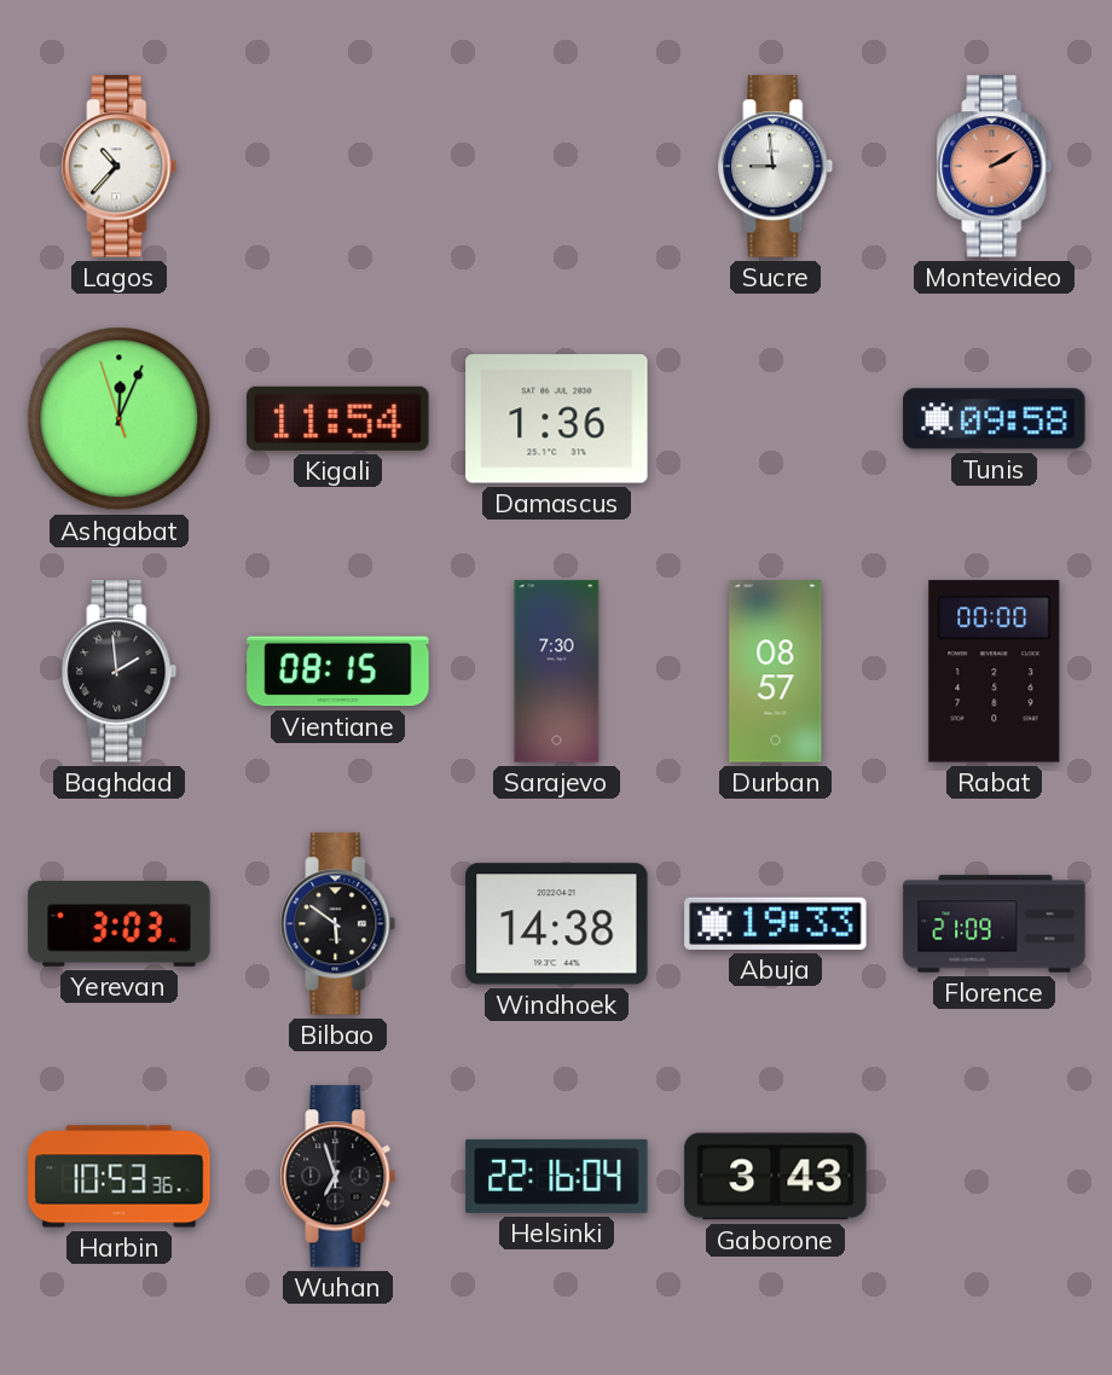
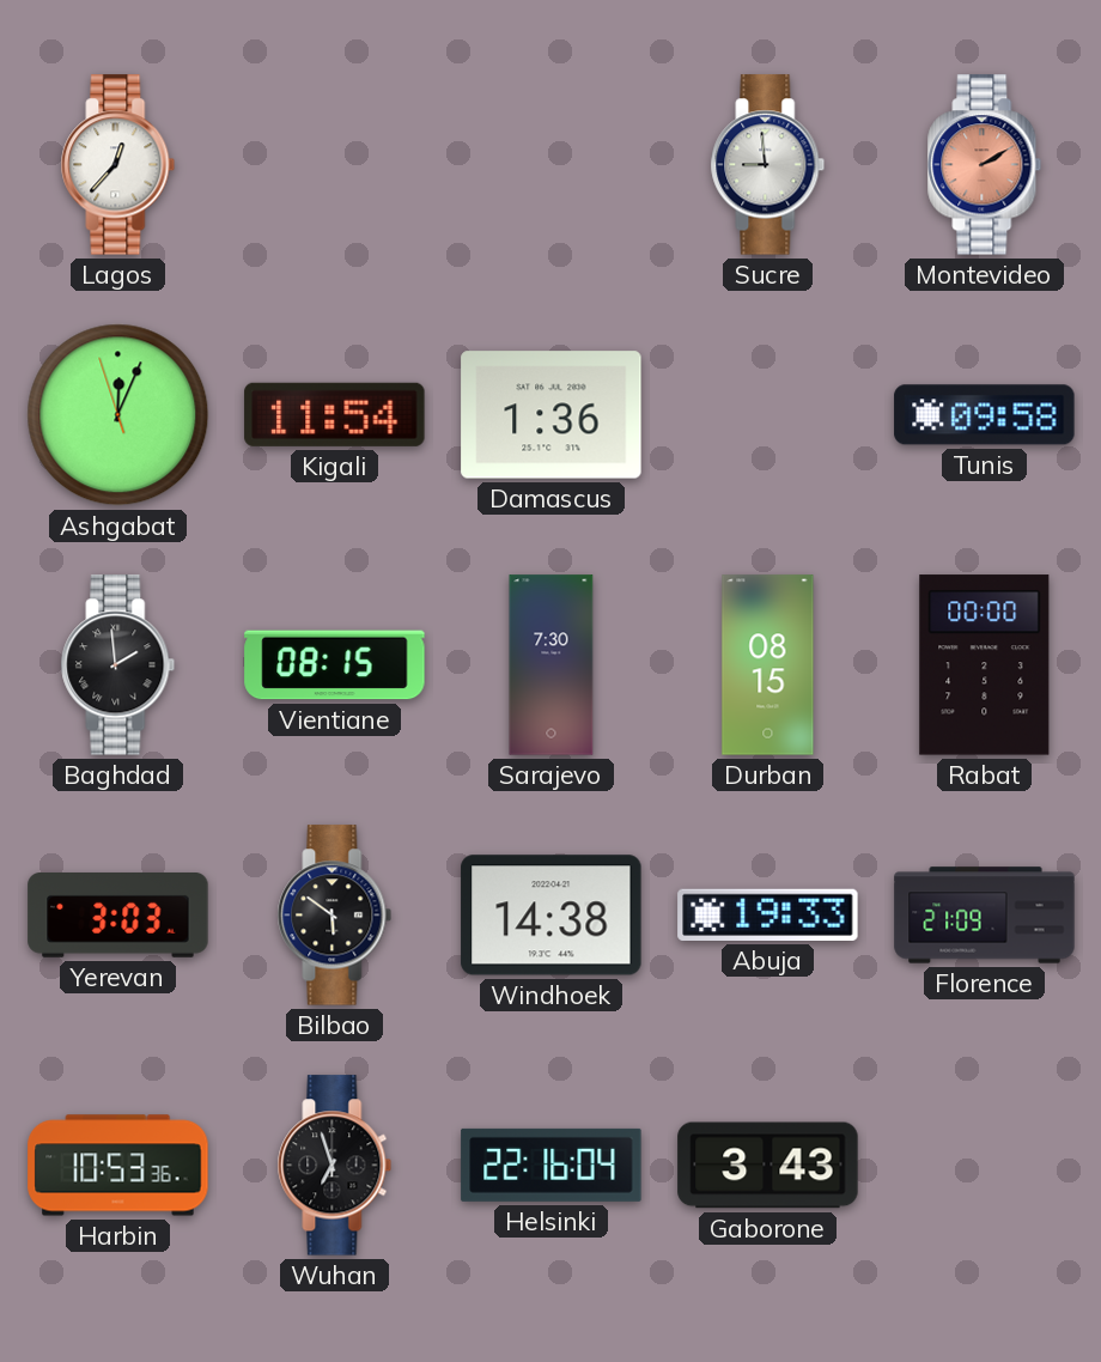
Lagos: 10:37 -> 12:37 (118, 165)
Durban: 08:57 -> 08:15 (768, 665)
